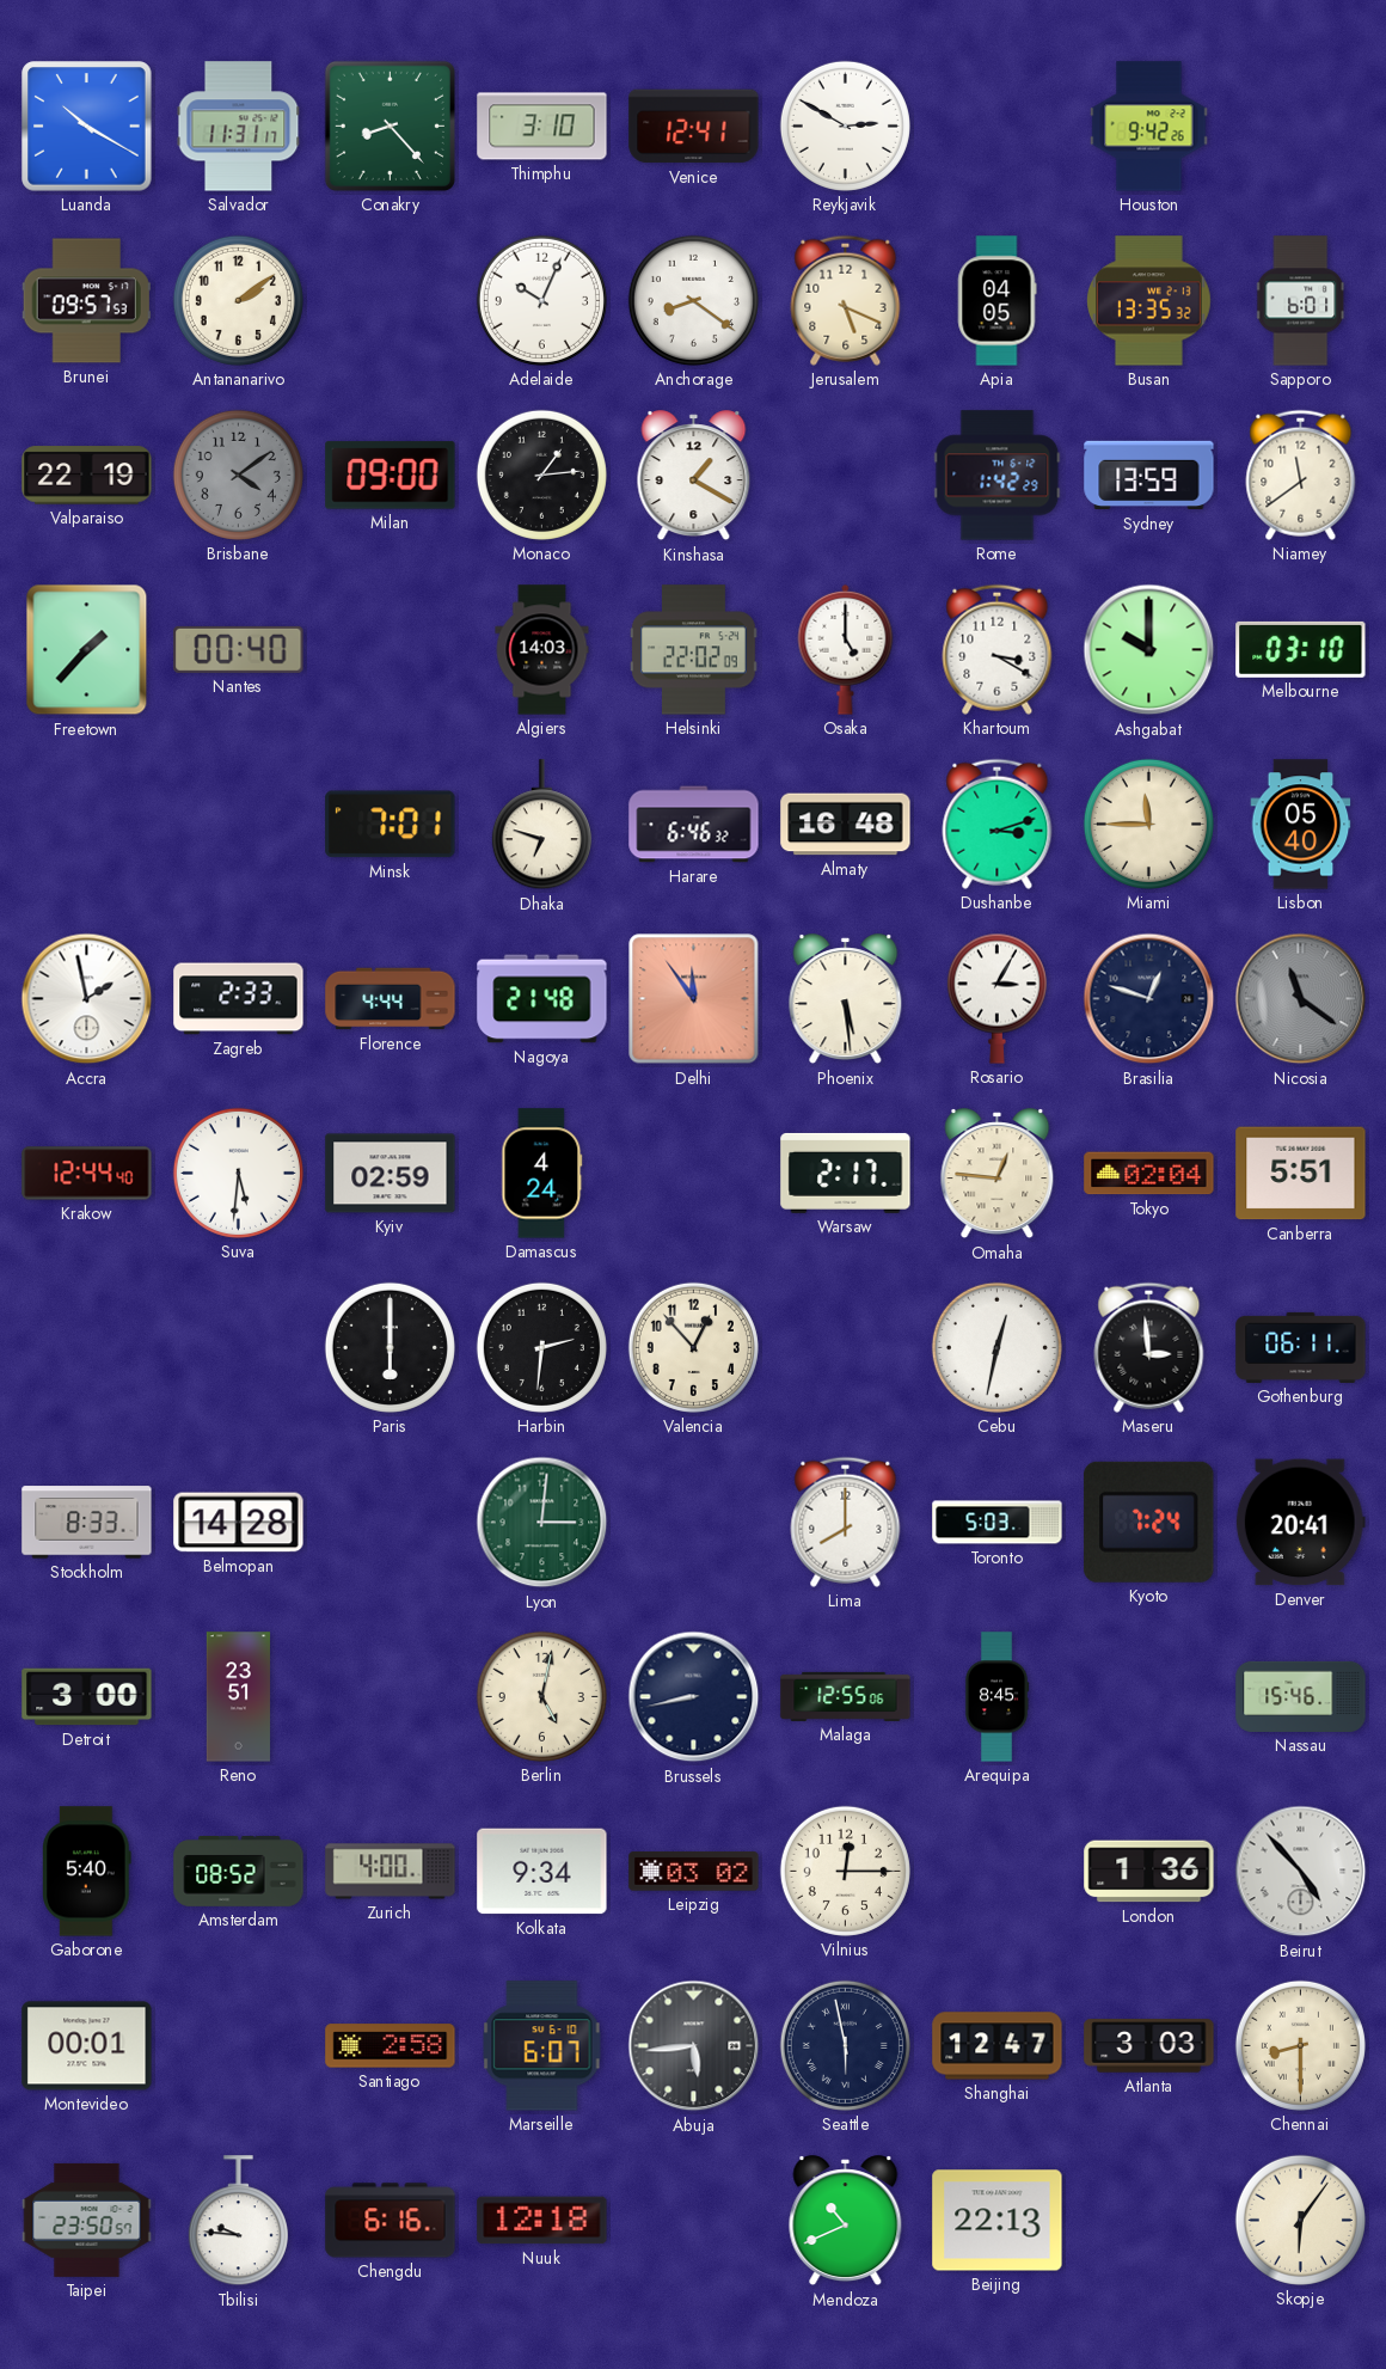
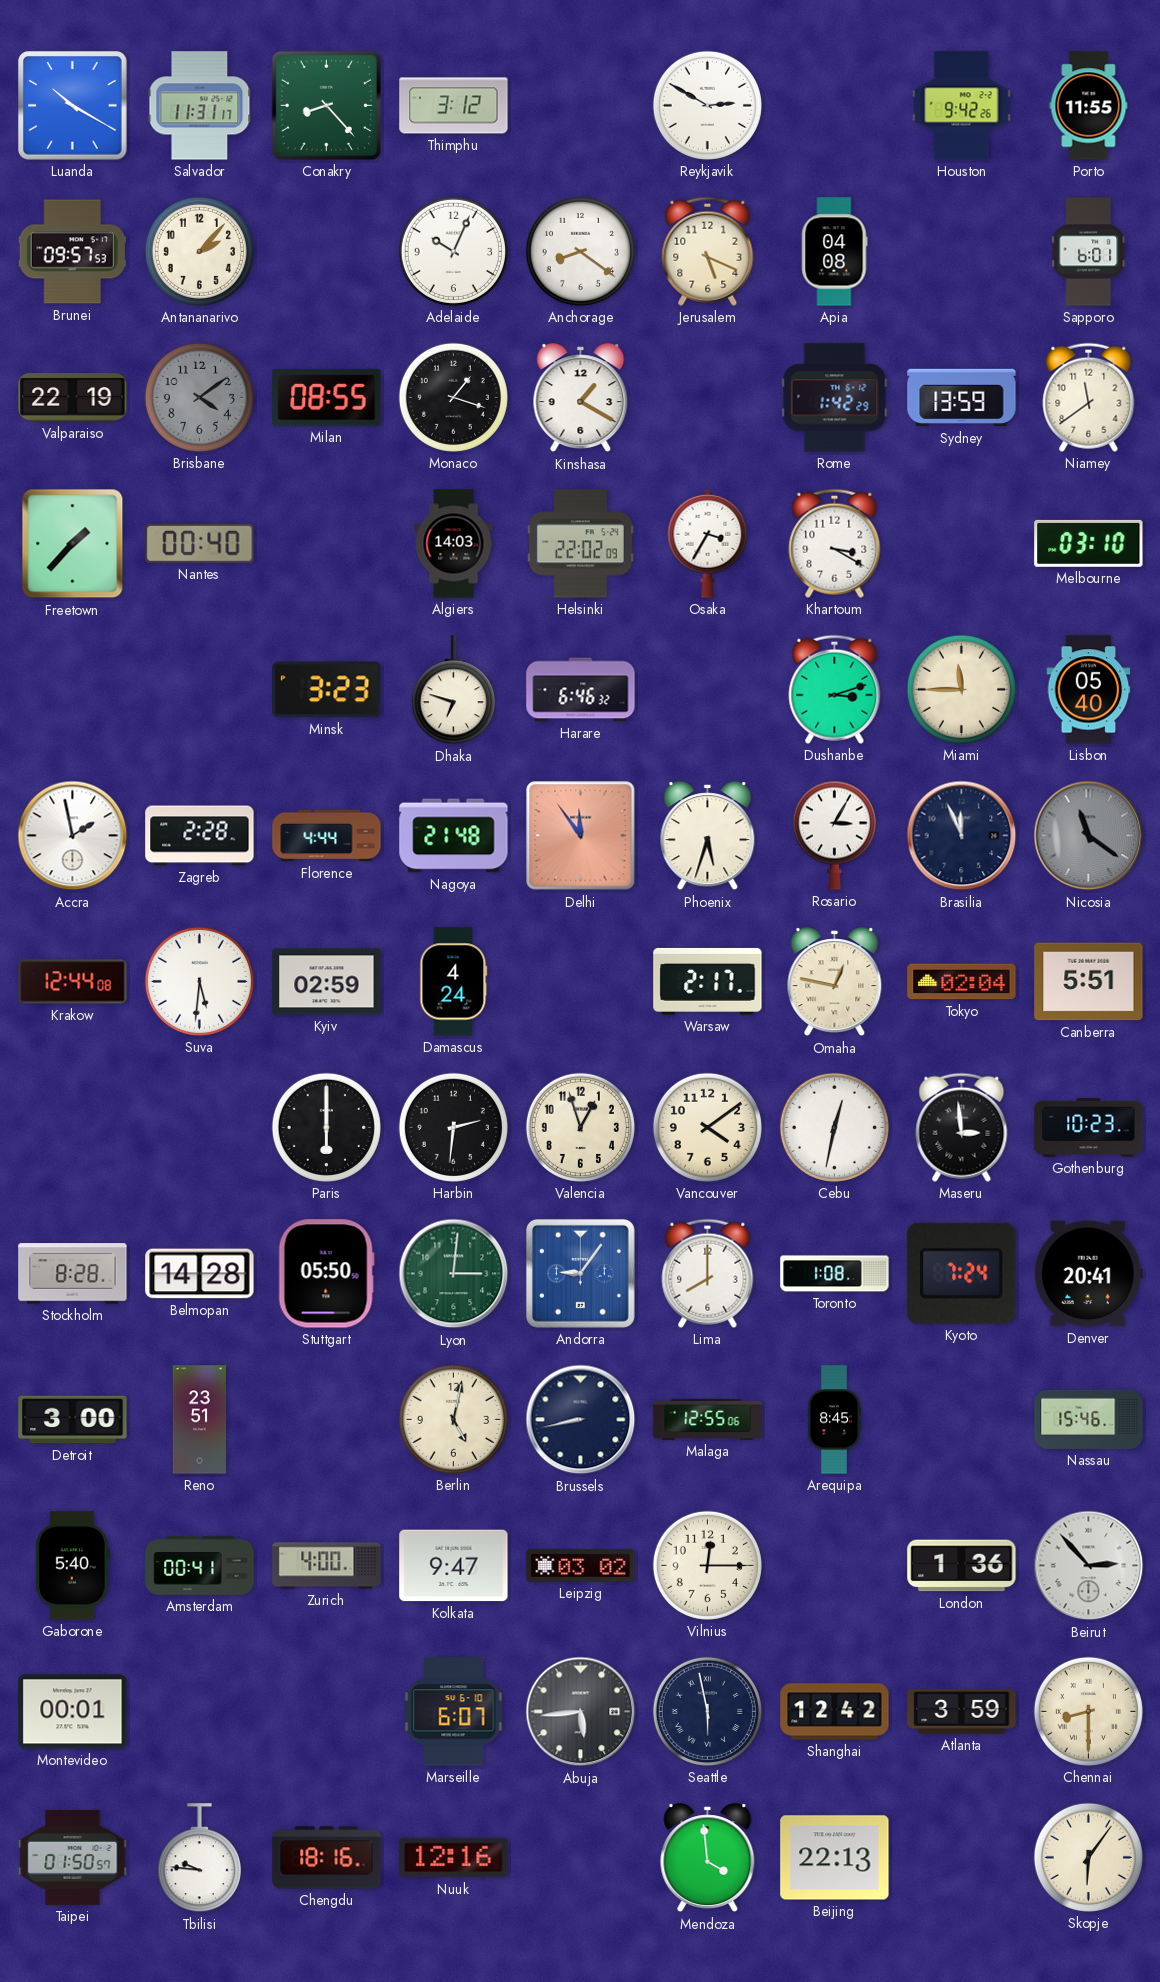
Thimphu: 3:10 -> 3:12 (454, 106)
Venice: 12:41 -> none (694, 127)
Porto: none -> 11:55 (1089, 106)
Antananarivo: 2:09 -> 2:07 (199, 251)
Apia: 04:05 -> 04:08 (834, 252)
Busan: 13:35 -> none (1149, 301)
Milan: 09:00 -> 08:55 (327, 398)
Monaco: 1:14 -> 1:18 (453, 397)
Osaka: 5:00 -> 3:35 (708, 543)
Ashgabat: 10:00 -> none (1149, 650)
Minsk: 7:01 -> 3:23 (327, 690)
Almaty: 16:48 -> none (846, 825)
Zagreb: 2:33 -> 2:28 (200, 836)
Phoenix: 5:29 -> 5:33 (708, 836)
Brasilia: 12:48 -> 11:56 (962, 836)
Krakow: 12:44:40 -> 12:44:08 (73, 982)
Omaha: 12:46 -> 12:47 (835, 982)
Valencia: 12:53 -> 12:57 (580, 1127)
Vancouver: none -> 4:09 (707, 1127)
Gothenburg: 06:11 -> 10:23 (1089, 1127)
Stockholm: 8:33 -> 8:28 (73, 1274)
Stuttgart: none -> 05:50 (326, 1274)
Andorra: none -> 9:06 (580, 1273)
Toronto: 5:03 -> 1:08 (835, 1274)
Amsterdam: 08:52 -> 00:41 (200, 1566)
Kolkata: 9:34 -> 9:47 (454, 1566)
Beirut: 4:53 -> 2:53 (1089, 1566)
Santiago: 2:58 -> none (391, 2046)
Shanghai: 12:47 -> 12:42 (835, 1712)
Atlanta: 3:03 -> 3:59 (962, 1712)
Taipei: 23:50 -> 01:50 (73, 1857)
Chengdu: 6:16 -> 18:16 (327, 1858)
Nuuk: 12:18 -> 12:16 (454, 1858)
Mendoza: 10:41 -> 3:59 (708, 1858)
